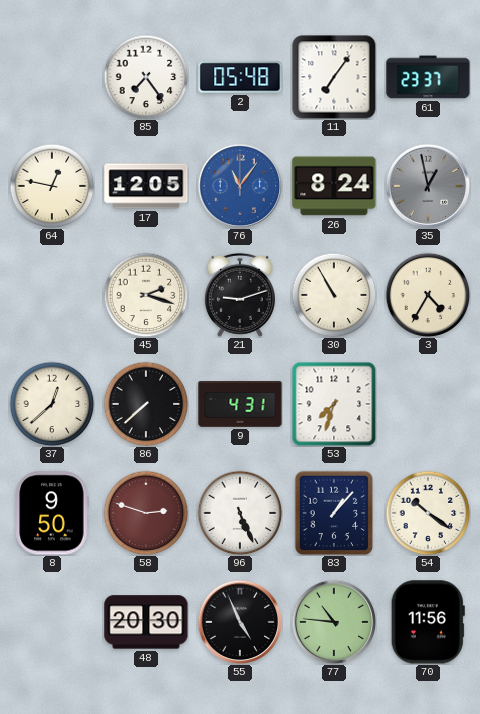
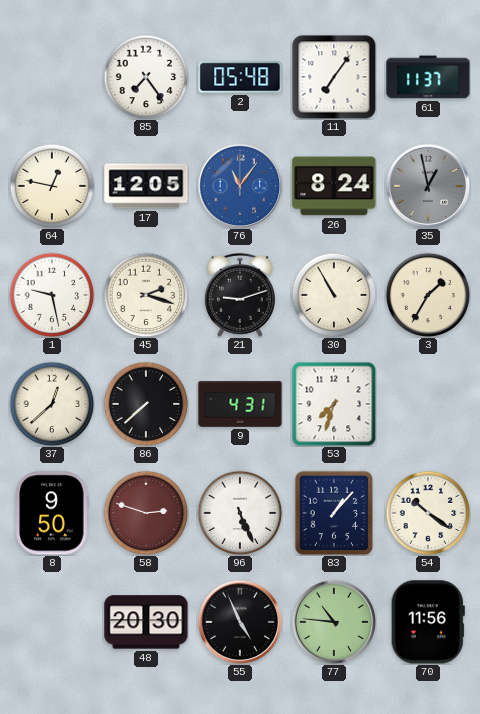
61: 23:37 -> 11:37 (428, 77)
1: none -> 9:28 (52, 295)
3: 4:35 -> 1:35 (428, 295)
